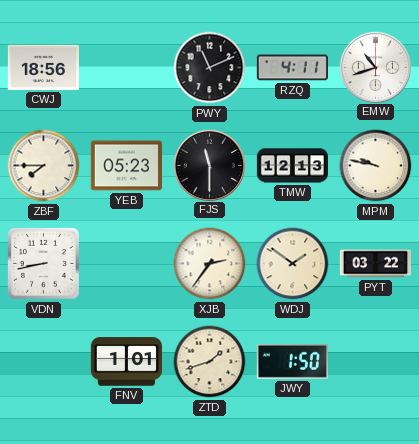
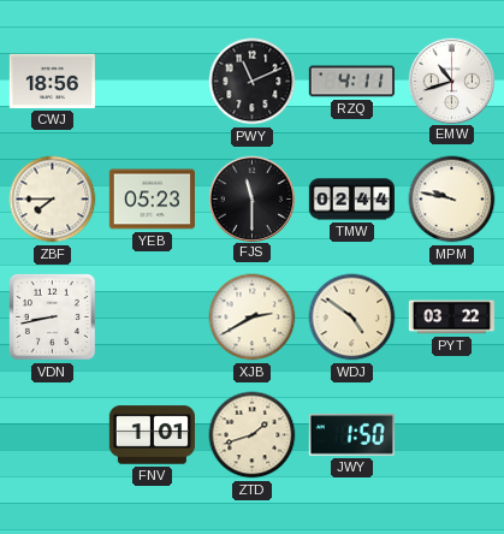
TMW: 12:13 -> 02:44 (351, 200)
XJB: 2:36 -> 2:40 (253, 318)
WDJ: 1:51 -> 4:51 (352, 318)
